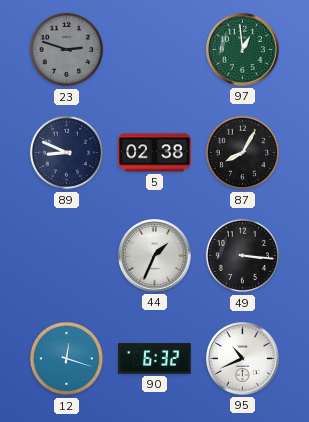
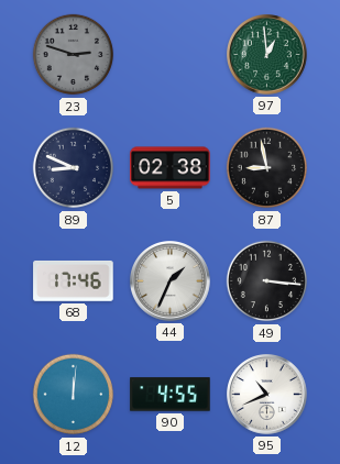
87: 8:05 -> 8:58 (267, 168)
68: none -> 17:46 (74, 280)
12: 12:18 -> 12:01 (74, 395)
90: 6:32 -> 4:55 (171, 395)
